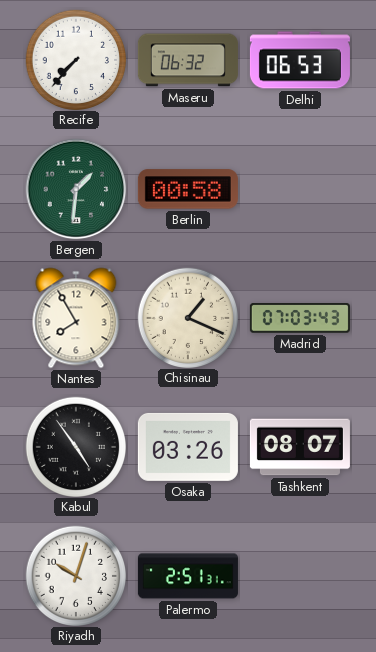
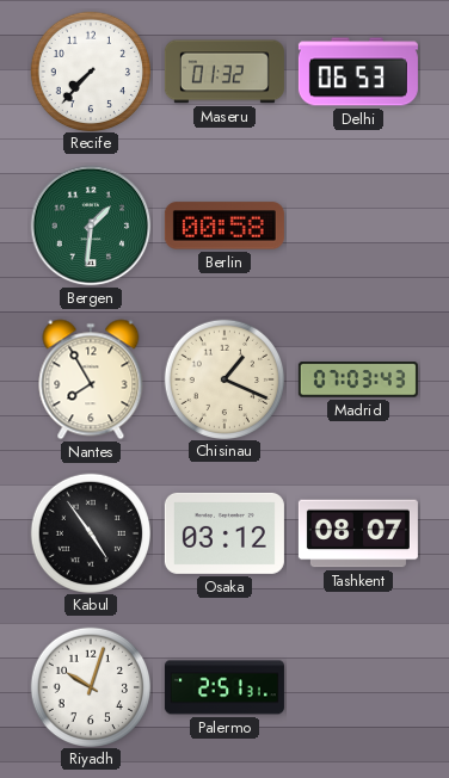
Maseru: 06:32 -> 01:32 (224, 72)
Osaka: 03:26 -> 03:12 (224, 533)
